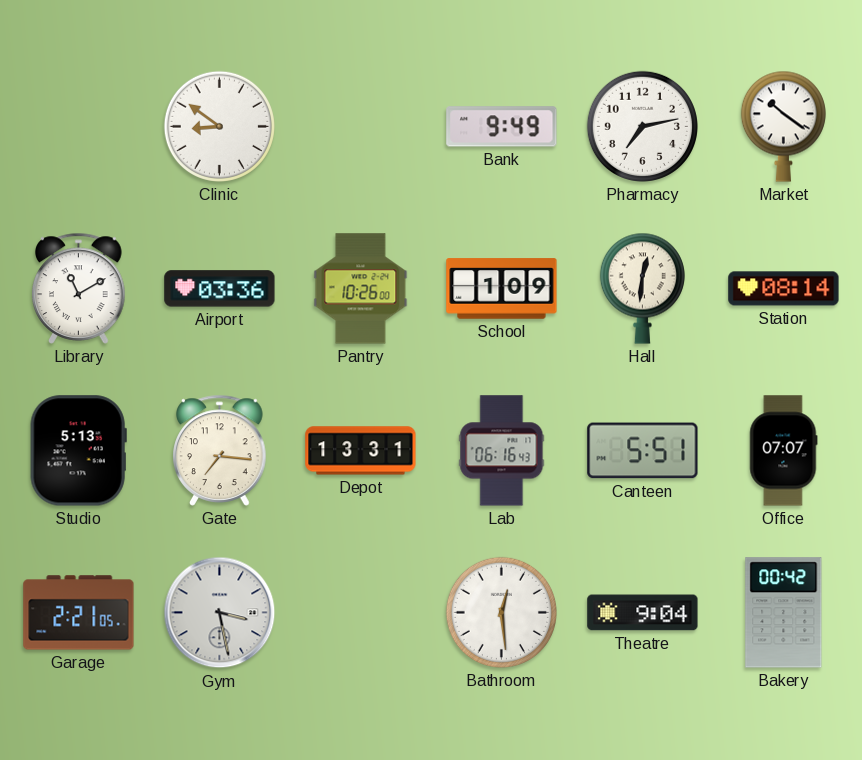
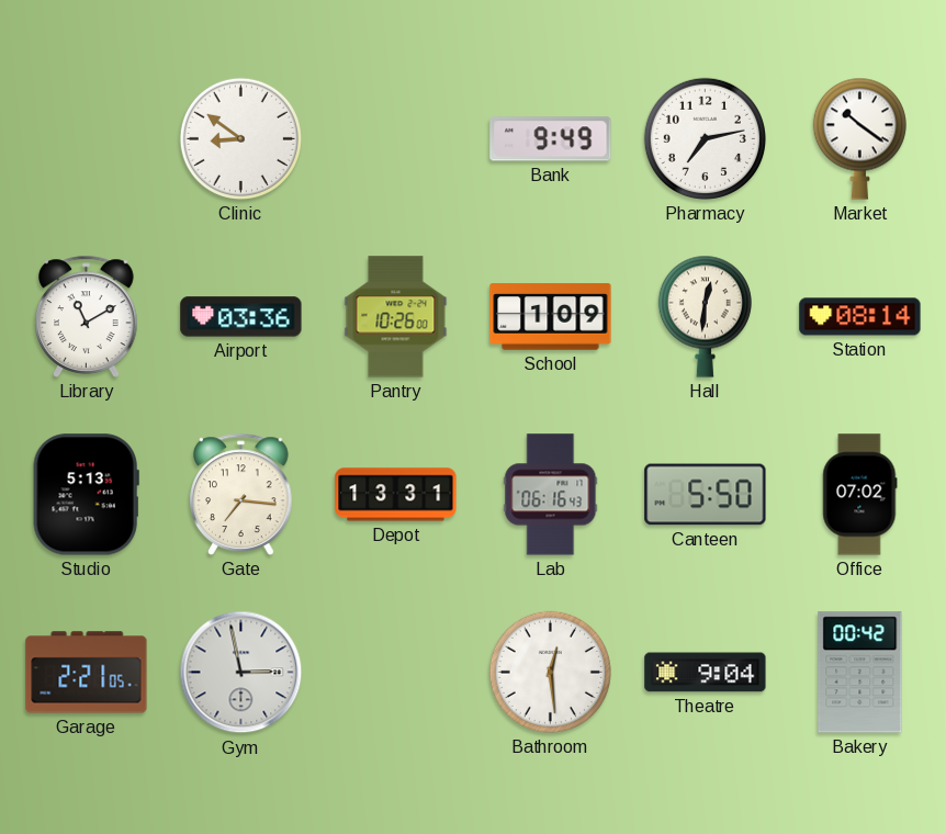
Canteen: 5:51 -> 5:50 (706, 495)
Office: 07:07 -> 07:02 (860, 495)
Gym: 3:28 -> 2:58 (241, 673)
